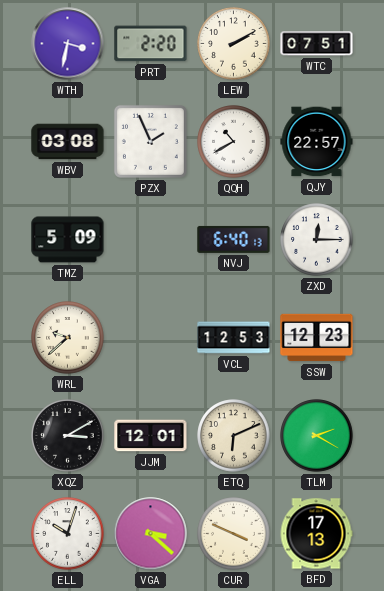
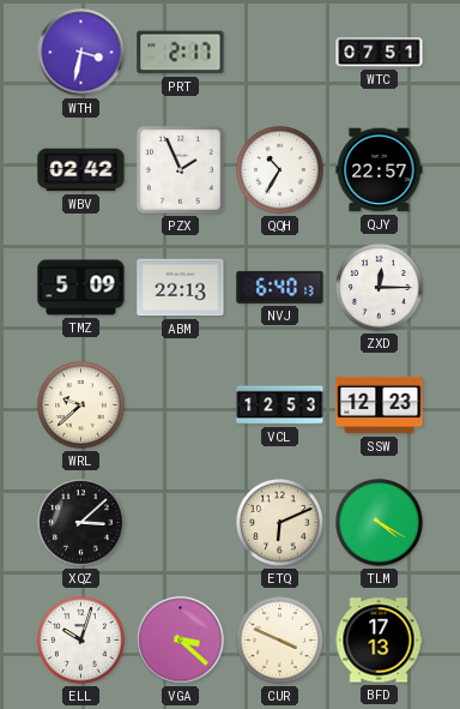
PRT: 2:20 -> 2:17 (181, 53)
LEW: 2:10 -> none (234, 44)
WBV: 03:08 -> 02:42 (81, 170)
QQH: 10:40 -> 10:35 (280, 170)
ABM: none -> 22:13 (181, 288)
XQZ: 3:10 -> 3:08 (81, 523)
JJM: 12:01 -> none (151, 436)
TLM: 2:20 -> 4:20 (380, 523)
